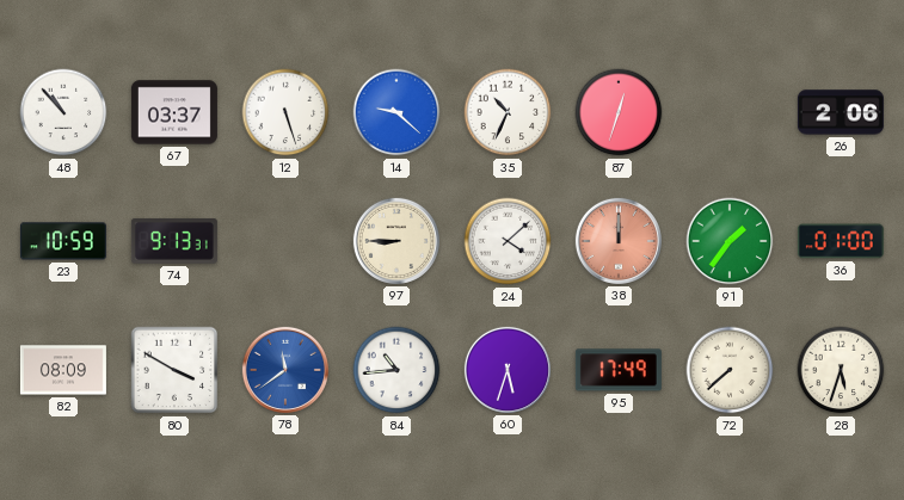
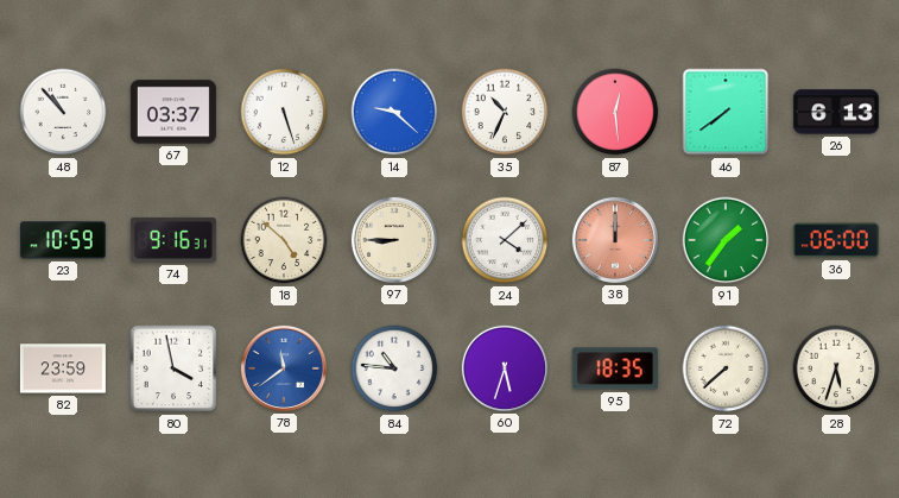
87: 12:33 -> 12:29 (615, 112)
46: none -> 7:39 (726, 112)
26: 2:06 -> 6:13 (836, 112)
74: 9:13 -> 9:16 (173, 240)
18: none -> 4:52 (284, 240)
36: 01:00 -> 06:00 (836, 240)
82: 08:09 -> 23:59 (63, 368)
80: 3:50 -> 3:58 (173, 368)
84: 10:44 -> 10:46 (394, 368)
95: 17:49 -> 18:35 (615, 368)
